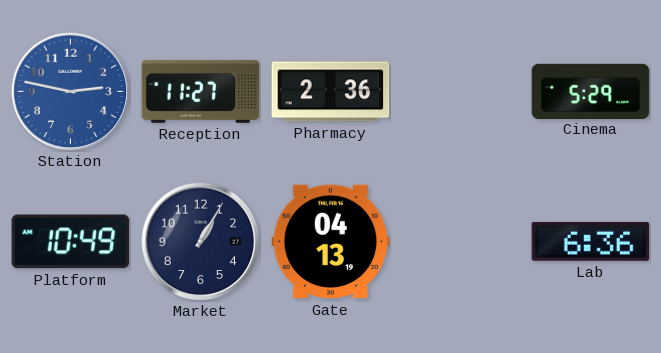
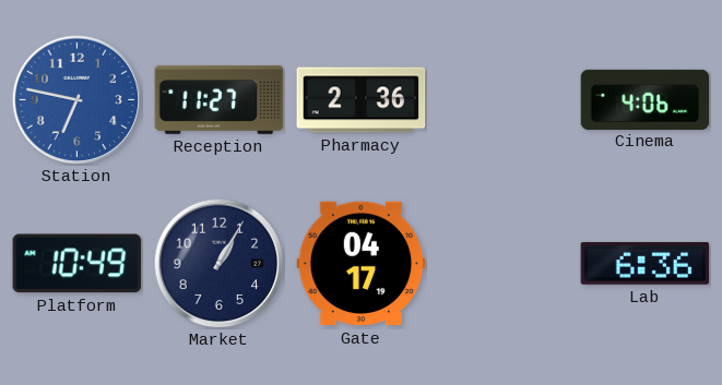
Station: 2:47 -> 6:47 (76, 99)
Cinema: 5:29 -> 4:06 (646, 99)
Gate: 04:13 -> 04:17 (362, 264)
